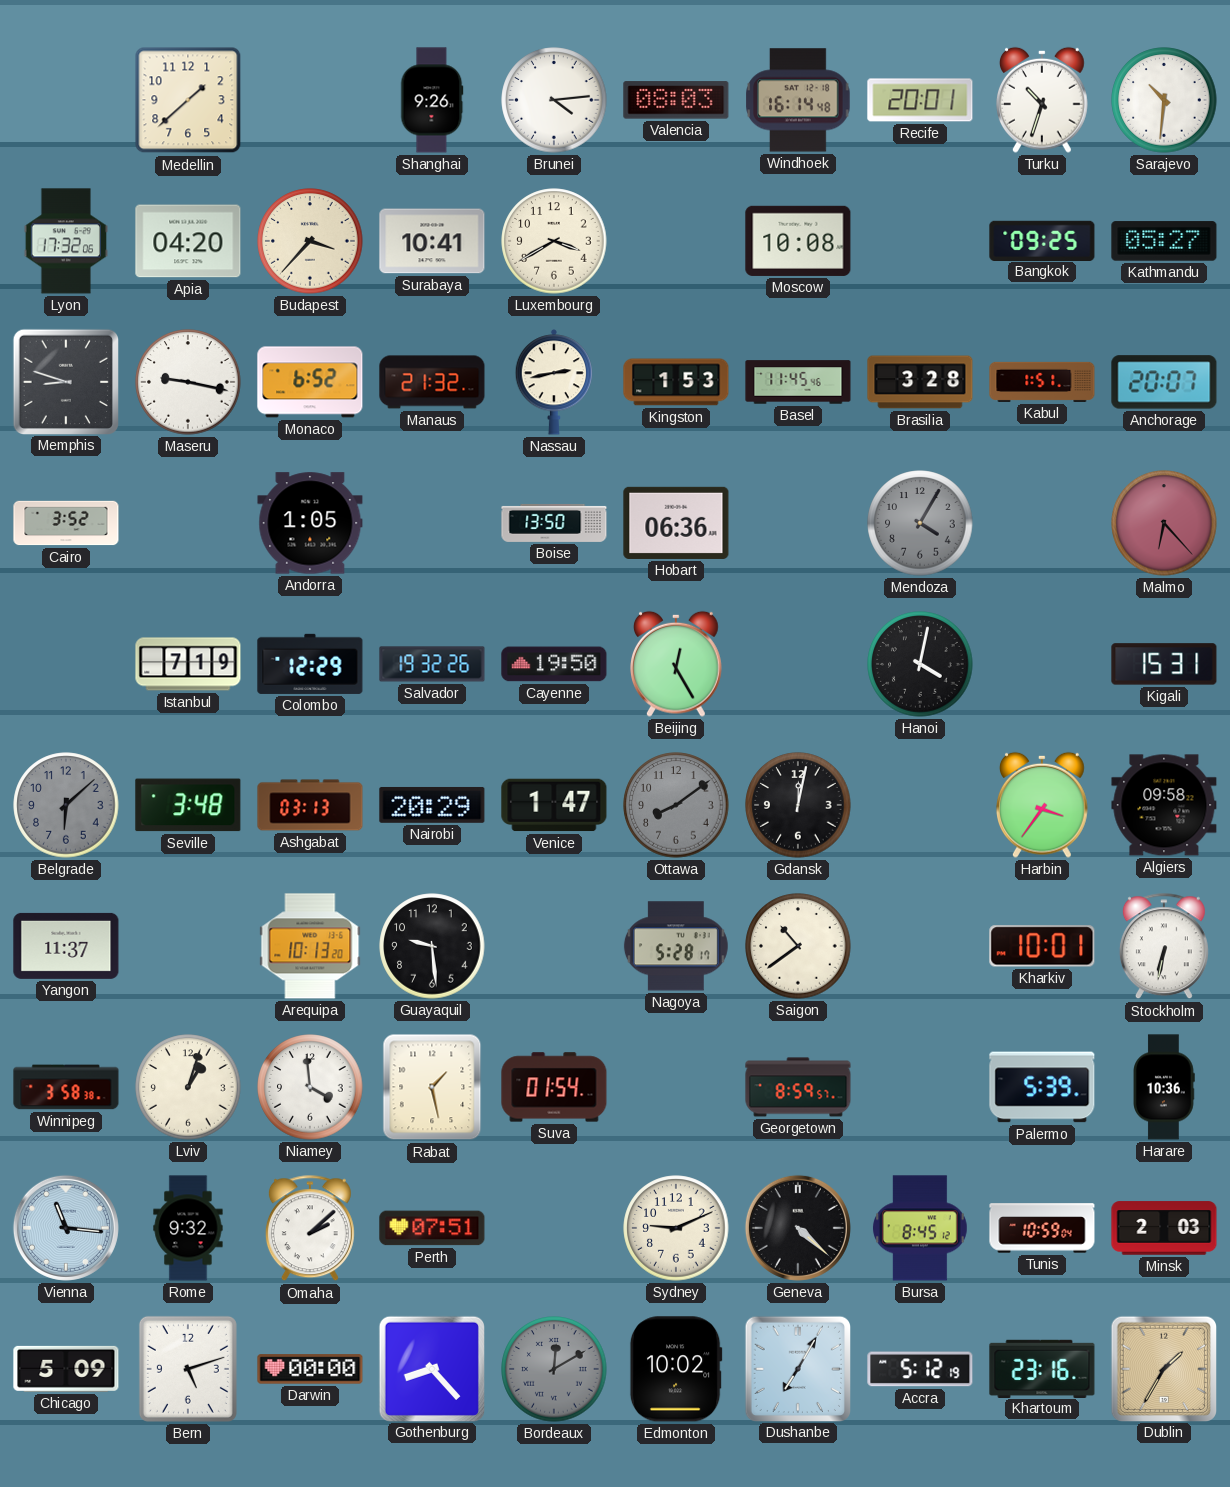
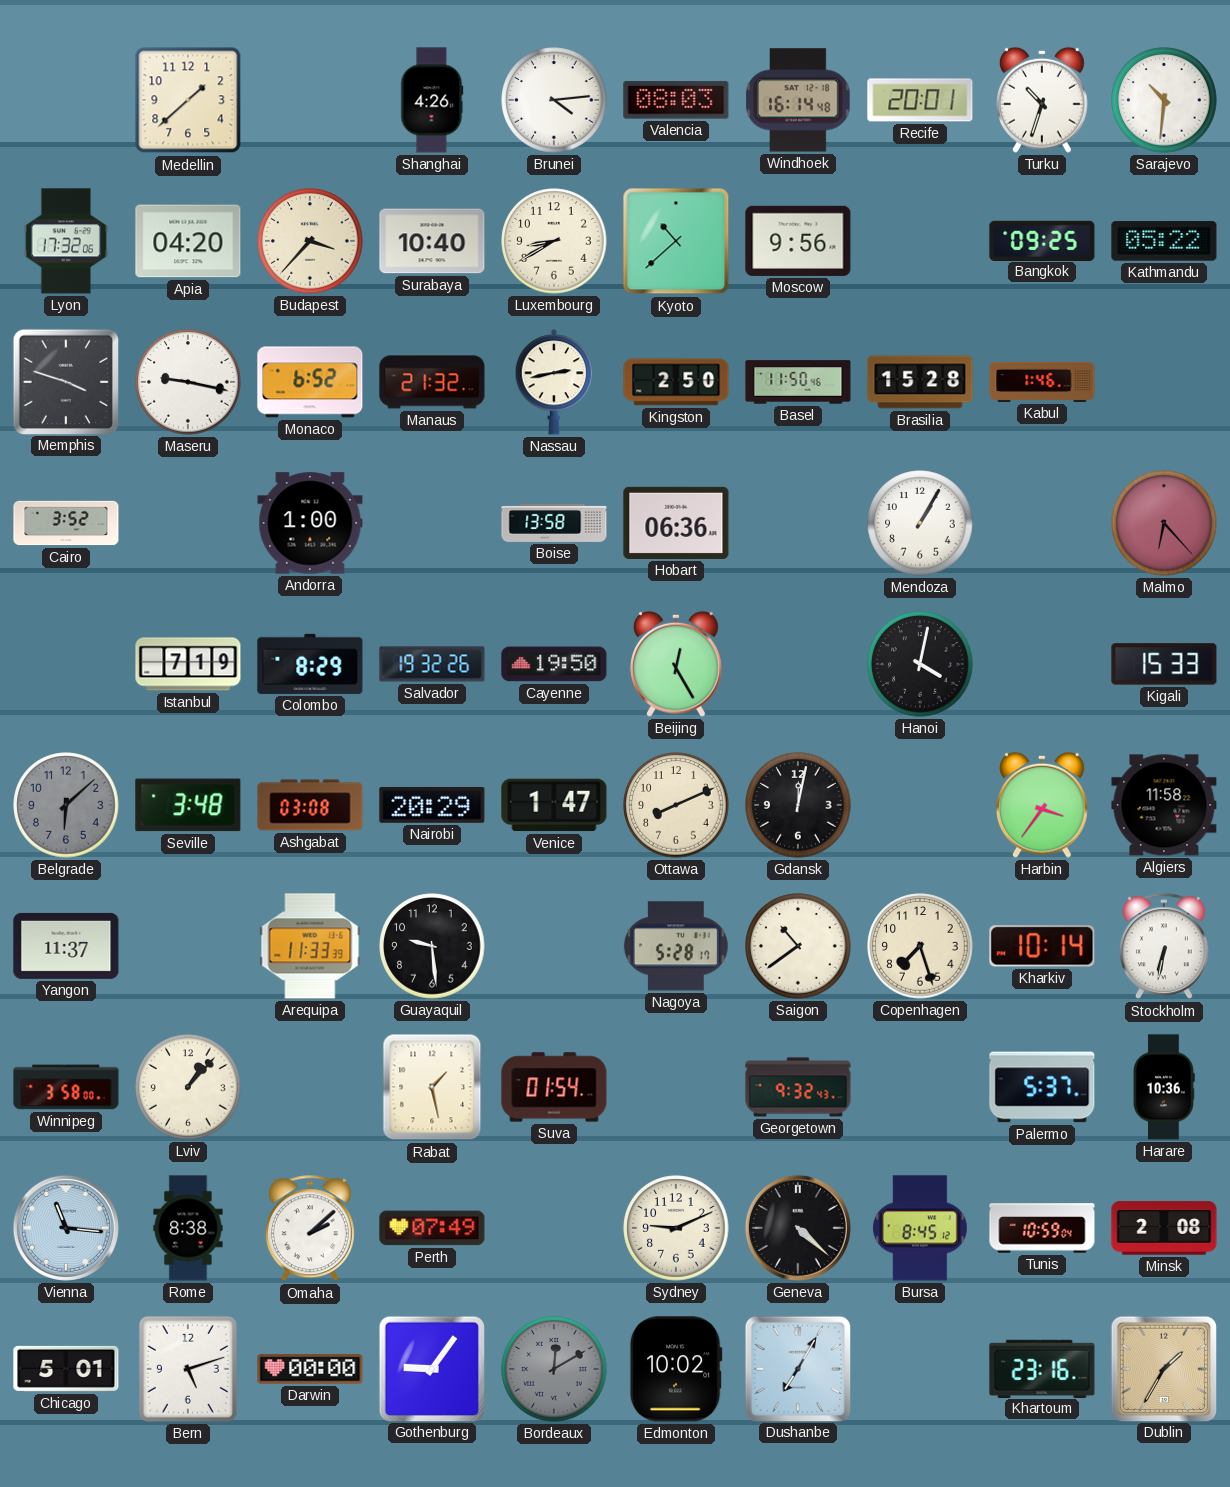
Shanghai: 9:26 -> 4:26 (432, 100)
Surabaya: 10:41 -> 10:40 (432, 241)
Luxembourg: 3:40 -> 8:40 (554, 241)
Kyoto: none -> 10:38 (676, 241)
Moscow: 10:08 -> 9:56 (798, 241)
Kathmandu: 05:27 -> 05:22 (1164, 241)
Memphis: 8:48 -> 3:48 (65, 381)
Kingston: 1:53 -> 2:50 (676, 382)
Basel: 11:45 -> 11:50 (798, 382)
Brasilia: 3:28 -> 15:28 (920, 382)
Kabul: 1:51 -> 1:46 (1042, 382)
Anchorage: 20:07 -> none (1164, 382)
Andorra: 1:05 -> 1:00 (310, 523)
Boise: 13:50 -> 13:58 (554, 523)
Mendoza: 4:05 -> 1:05 (920, 523)
Mendoza dial: grey -> white (920, 523)
Colombo: 12:29 -> 8:29 (310, 664)
Kigali: 15:31 -> 15:33 (1164, 664)
Ashgabat: 03:13 -> 03:08 (310, 805)
Ottawa: 8:09 -> 8:11 (676, 805)
Ottawa dial: grey -> cream (676, 805)
Algiers: 09:58 -> 11:58 (1164, 805)
Arequipa: 10:13 -> 11:33 (310, 946)
Copenhagen: none -> 7:27 (920, 946)
Kharkiv: 10:01 -> 10:14 (1042, 946)
Winnipeg: 3:58:38 -> 3:58:00 (66, 1087)
Lviv: 1:03 -> 1:07 (188, 1087)
Niamey: 3:59 -> none (310, 1087)
Georgetown: 8:59 -> 9:32 (798, 1087)
Palermo: 5:39 -> 5:37 (1042, 1087)
Rome: 9:32 -> 8:38 (188, 1228)
Perth: 07:51 -> 07:49 (432, 1228)
Minsk: 2:03 -> 2:08 (1164, 1228)
Chicago: 5:09 -> 5:01 (66, 1369)
Gothenburg: 8:23 -> 9:06 (431, 1368)
Accra: 5:12 -> none (920, 1369)
